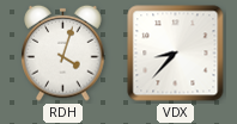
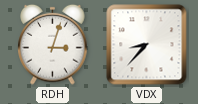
RDH: 4:03 -> 3:03 (53, 44)
